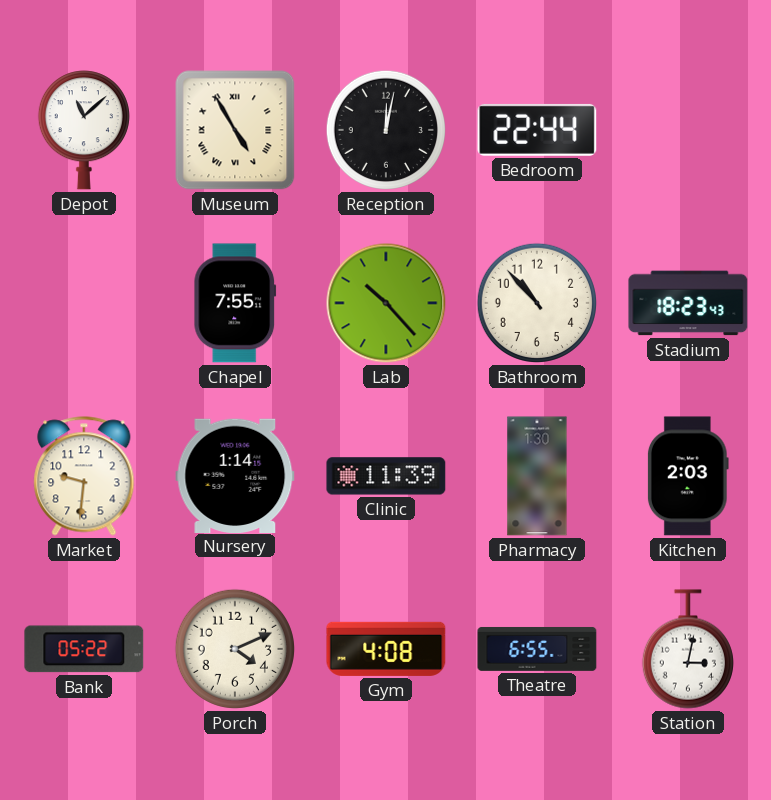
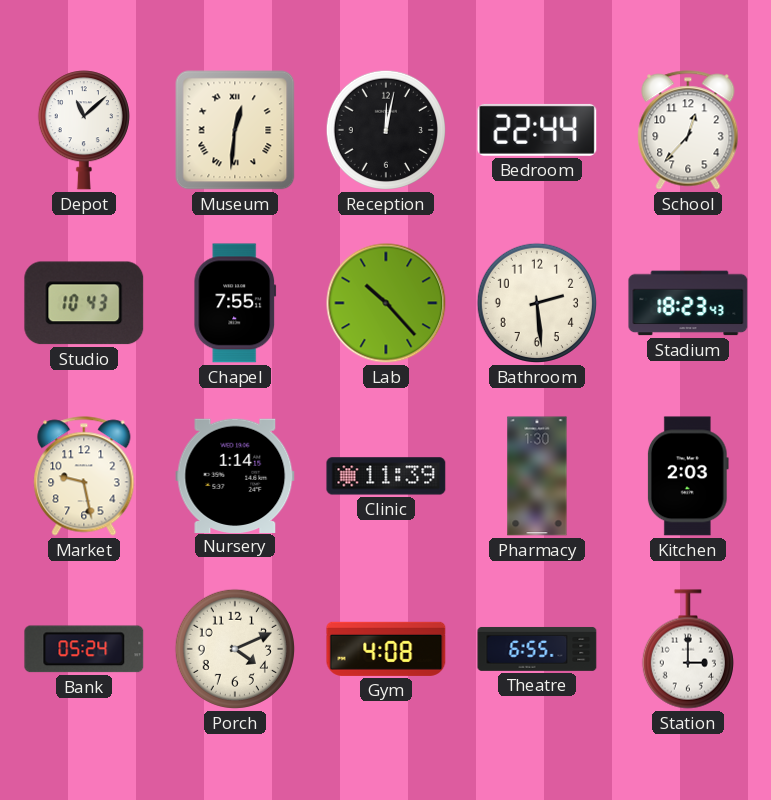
Museum: 4:55 -> 12:31 (235, 130)
School: none -> 12:37 (688, 130)
Studio: none -> 10:43 (84, 303)
Bathroom: 10:53 -> 2:29 (537, 303)
Market: 9:31 -> 9:28 (84, 476)
Bank: 05:22 -> 05:24 (84, 649)
Station: 3:02 -> 3:00 (688, 649)
